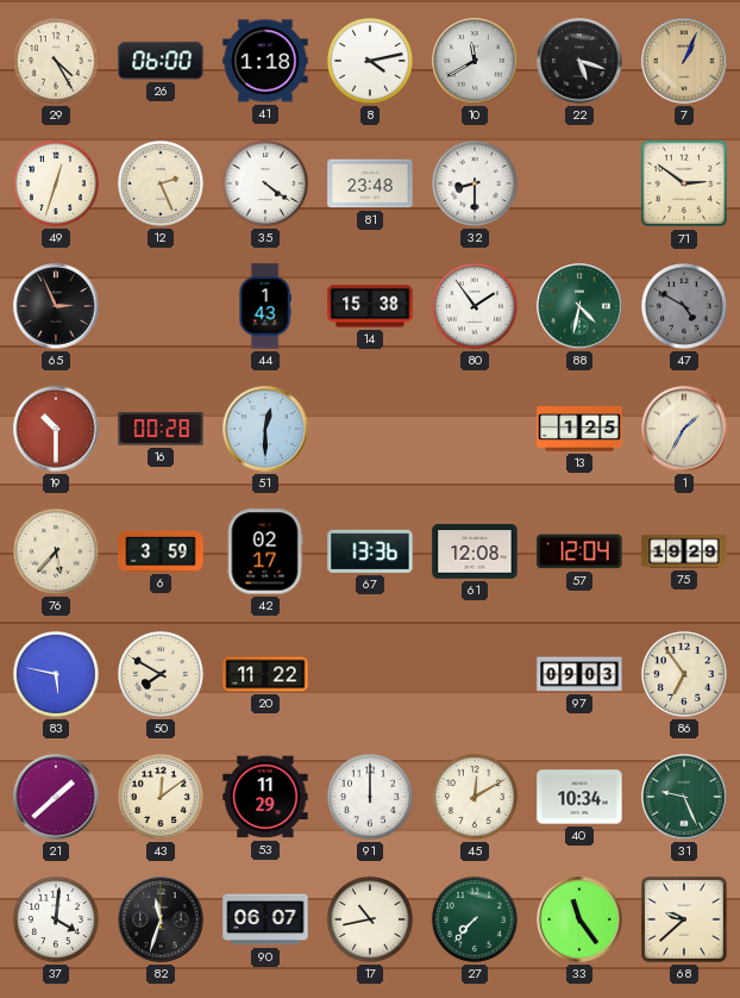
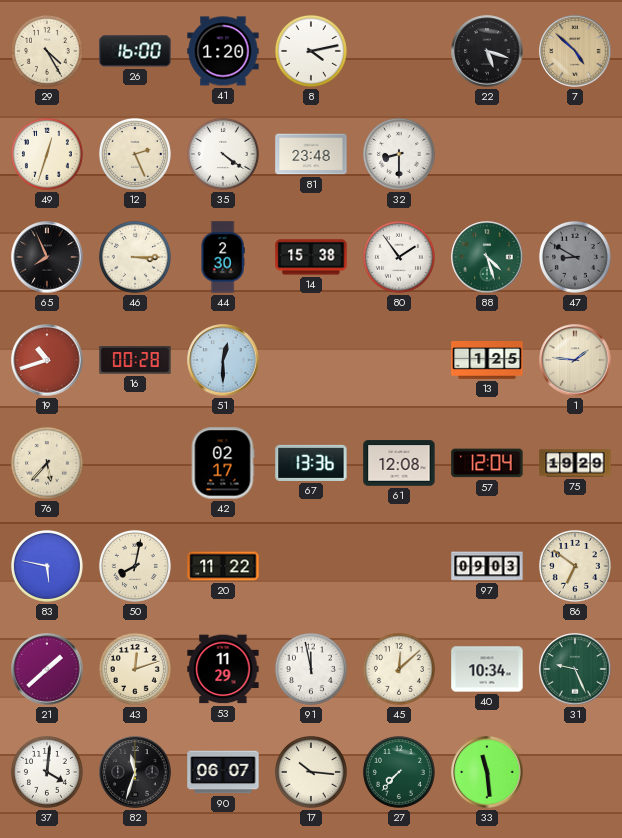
26: 06:00 -> 16:00 (135, 51)
41: 1:18 -> 1:20 (223, 51)
10: 11:40 -> none (475, 61)
7: 1:04 -> 4:52 (575, 51)
71: 2:51 -> none (684, 183)
65: 2:56 -> 7:56 (47, 257)
46: none -> 3:15 (135, 257)
44: 1:43 -> 2:30 (223, 257)
88: 4:32 -> 4:27 (487, 257)
47: 4:50 -> 8:50 (575, 257)
19: 10:30 -> 10:42 (47, 360)
1: 1:35 -> 1:46 (575, 360)
6: 3:59 -> none (161, 551)
50: 7:50 -> 8:02 (135, 566)
86: 6:54 -> 6:51 (575, 566)
43: 12:09 -> 12:12 (135, 669)
91: 12:00 -> 11:58 (311, 669)
45: 12:10 -> 12:08 (399, 669)
17: 10:43 -> 10:16 (311, 772)
33: 11:24 -> 11:29 (487, 772)
68: 9:38 -> none (684, 919)
